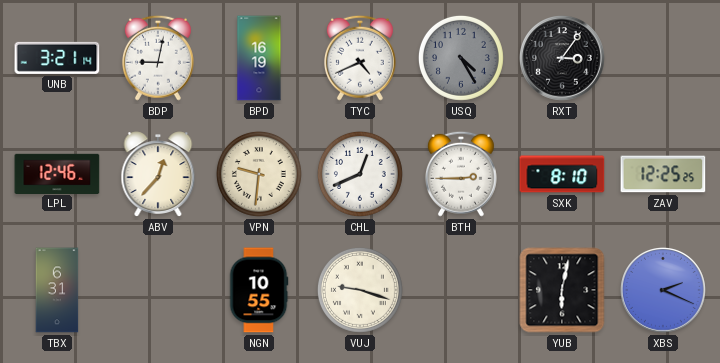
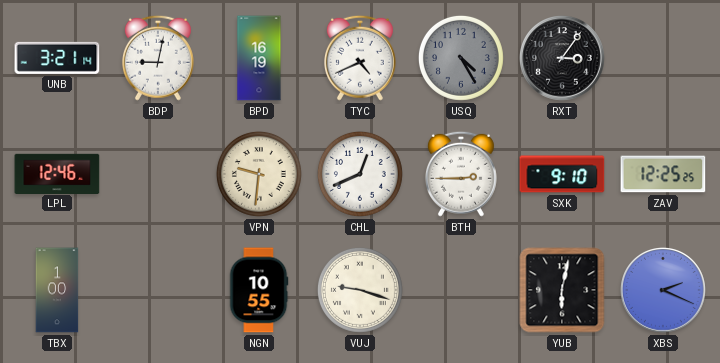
ABV: 12:37 -> none (158, 174)
SXK: 8:10 -> 9:10 (562, 174)
TBX: 6:31 -> 1:00 (57, 290)
